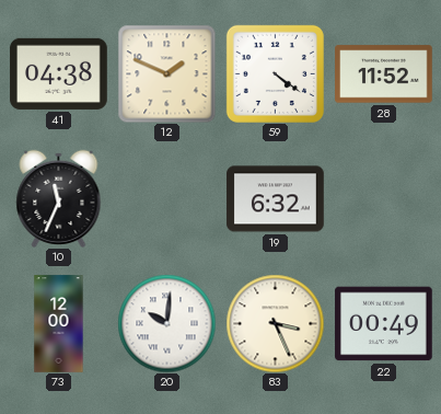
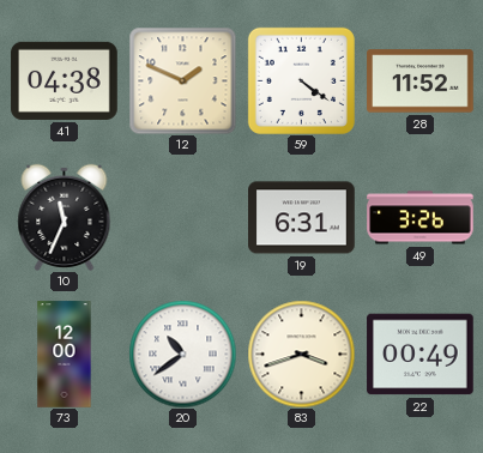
19: 6:32 -> 6:31 (302, 218)
49: none -> 3:26 (421, 218)
20: 10:01 -> 10:39 (182, 354)
83: 3:26 -> 3:42 (301, 354)
